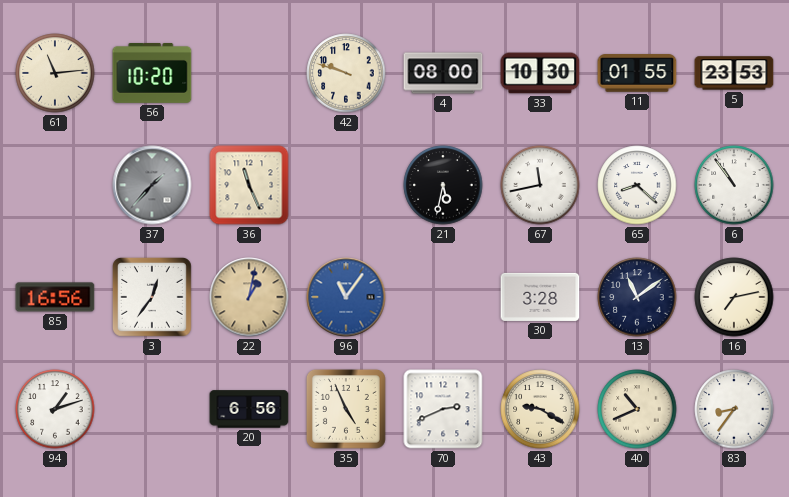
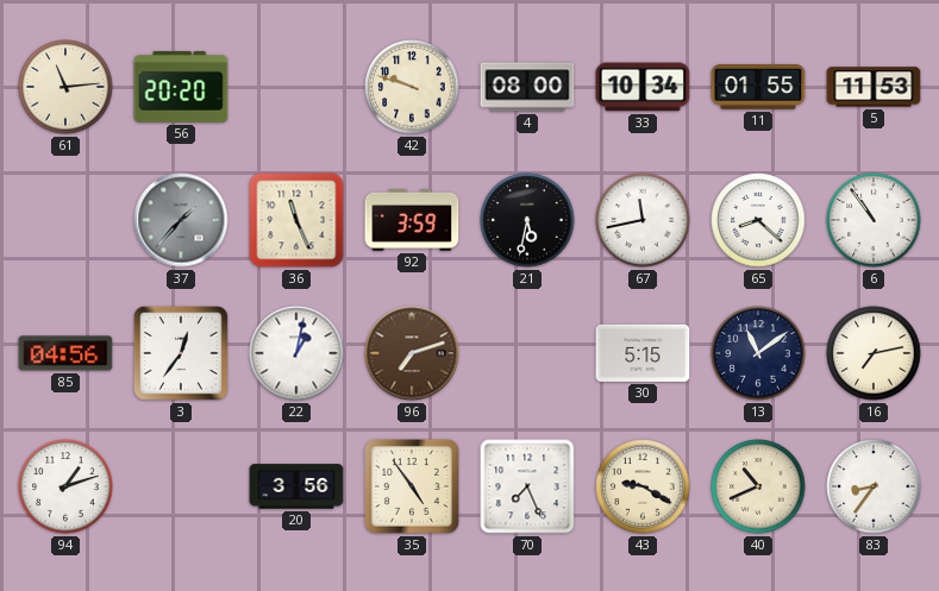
56: 10:20 -> 20:20 (181, 88)
33: 10:30 -> 10:34 (643, 87)
5: 23:53 -> 11:53 (874, 87)
92: none -> 3:59 (412, 220)
85: 16:56 -> 04:56 (65, 353)
22 dial: champagne -> white (296, 353)
96: 11:06 -> 7:12 (412, 353)
96 dial: blue -> brown (412, 353)
30: 3:28 -> 5:15 (643, 353)
20: 6:56 -> 3:56 (296, 486)
35: 4:56 -> 4:54 (412, 486)
70: 2:41 -> 7:26 (527, 486)
